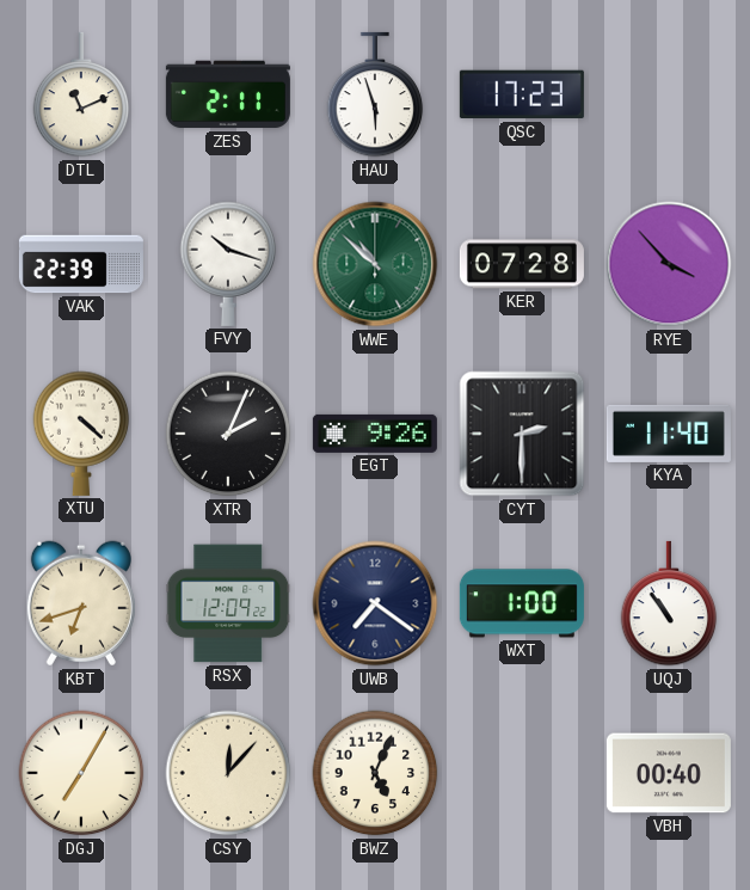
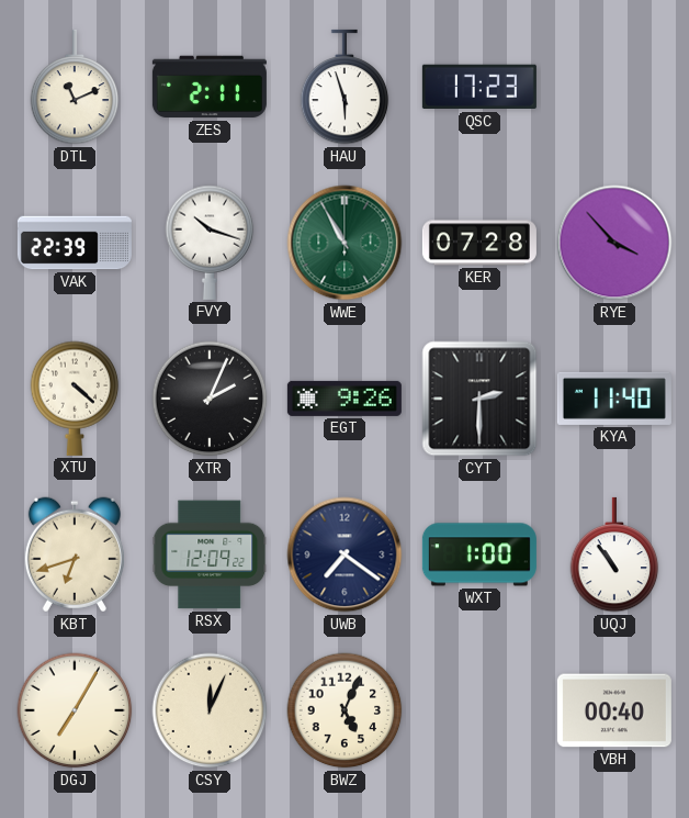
WWE: 10:52 -> 10:55 (344, 243)
CSY: 12:07 -> 12:04 (210, 710)
